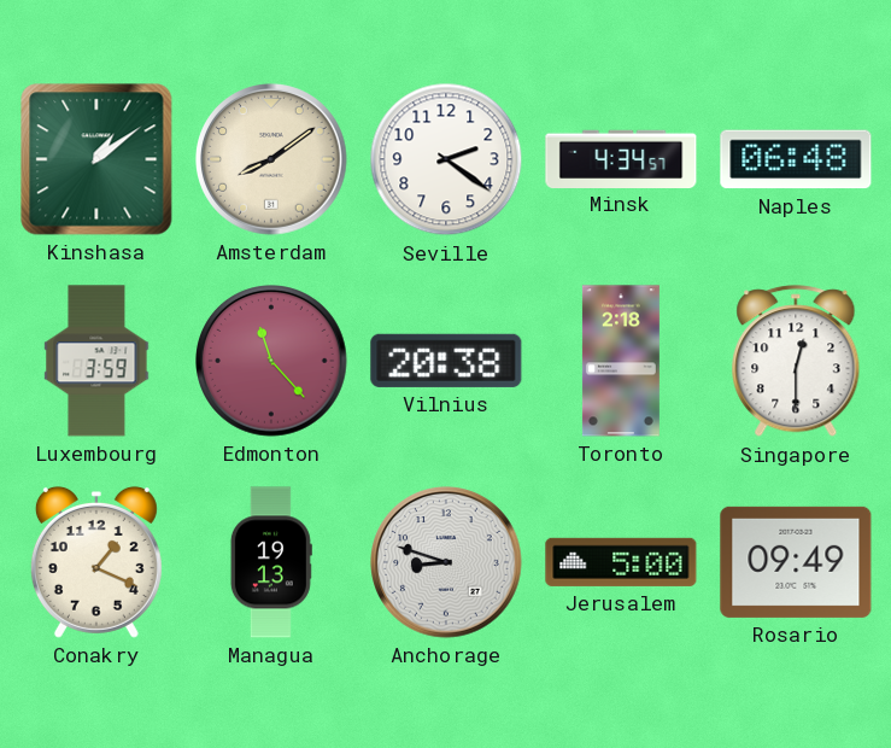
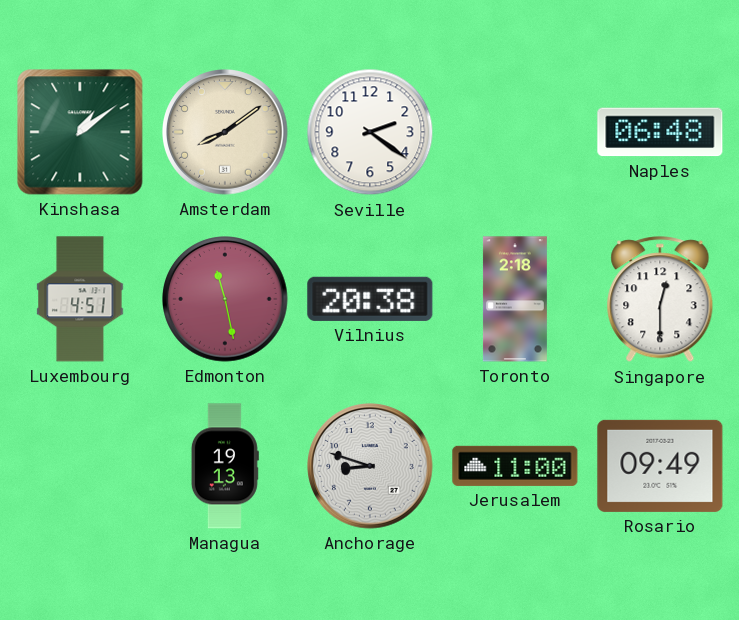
Minsk: 4:34 -> none (621, 158)
Luxembourg: 3:59 -> 4:51 (80, 299)
Edmonton: 11:23 -> 11:28 (226, 300)
Conakry: 1:19 -> none (96, 562)
Jerusalem: 5:00 -> 11:00 (515, 466)
